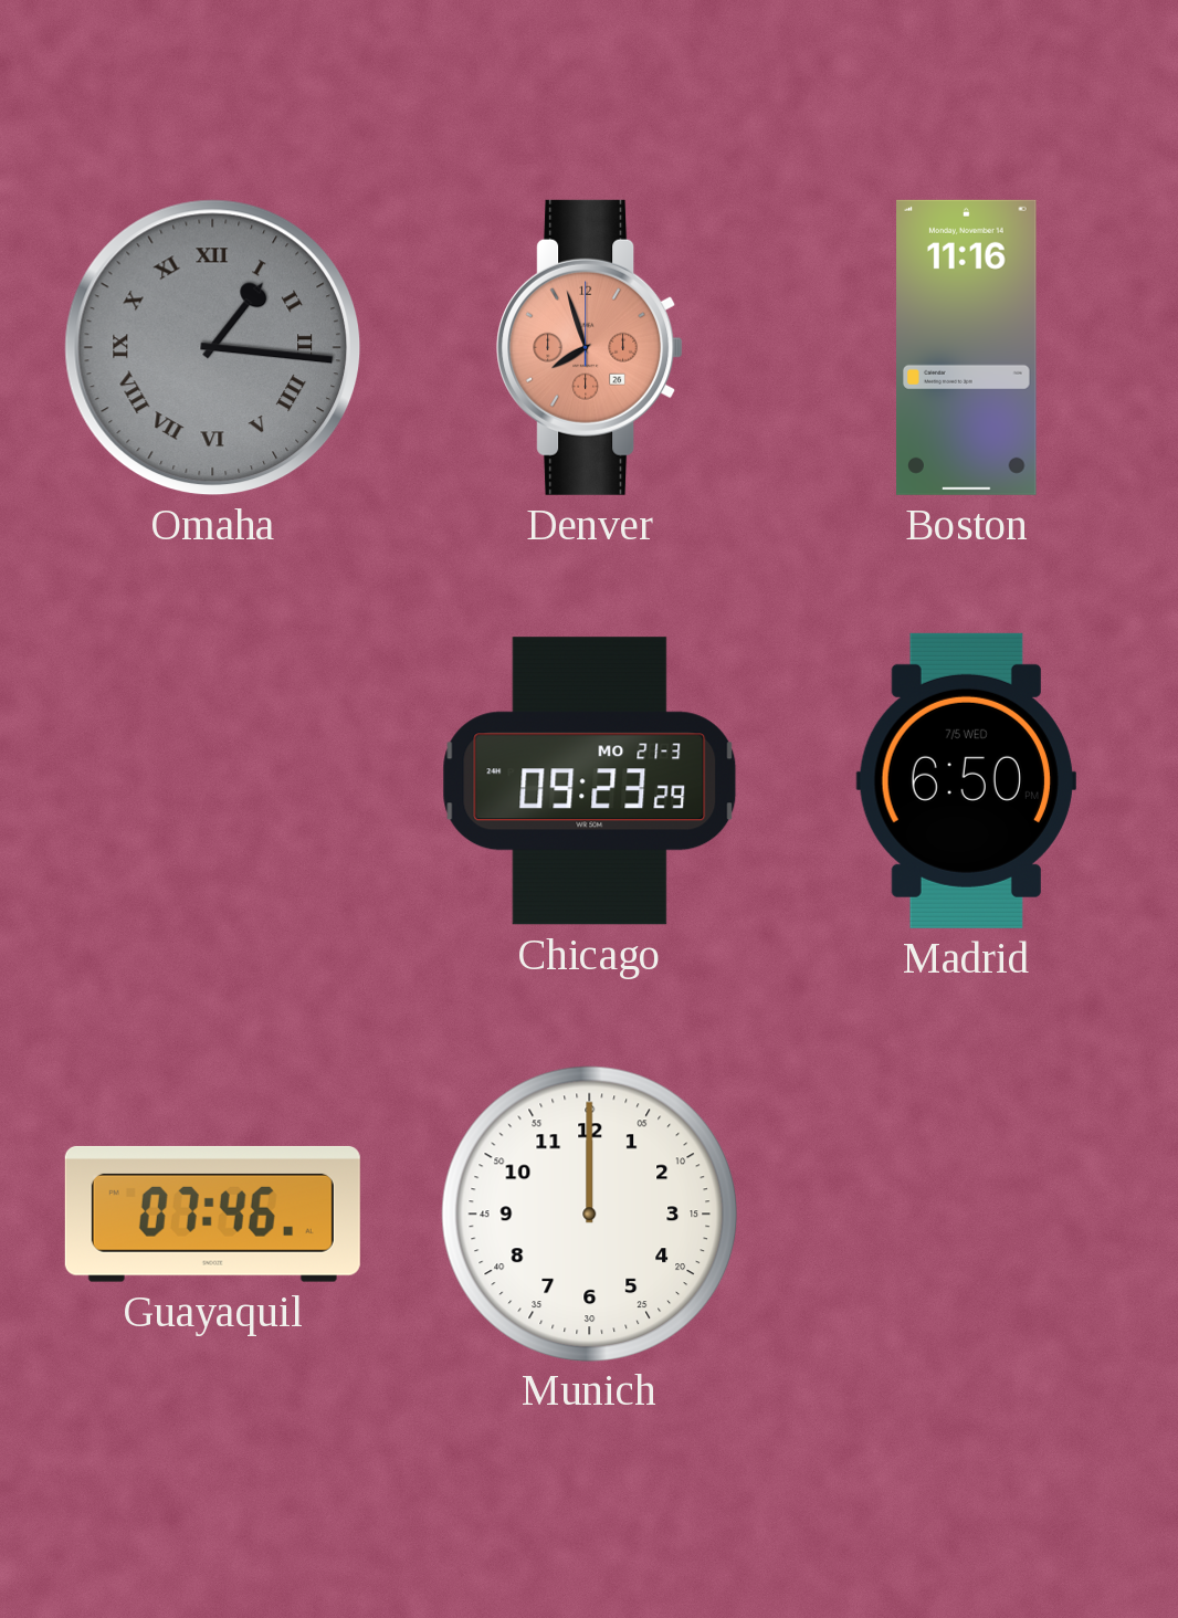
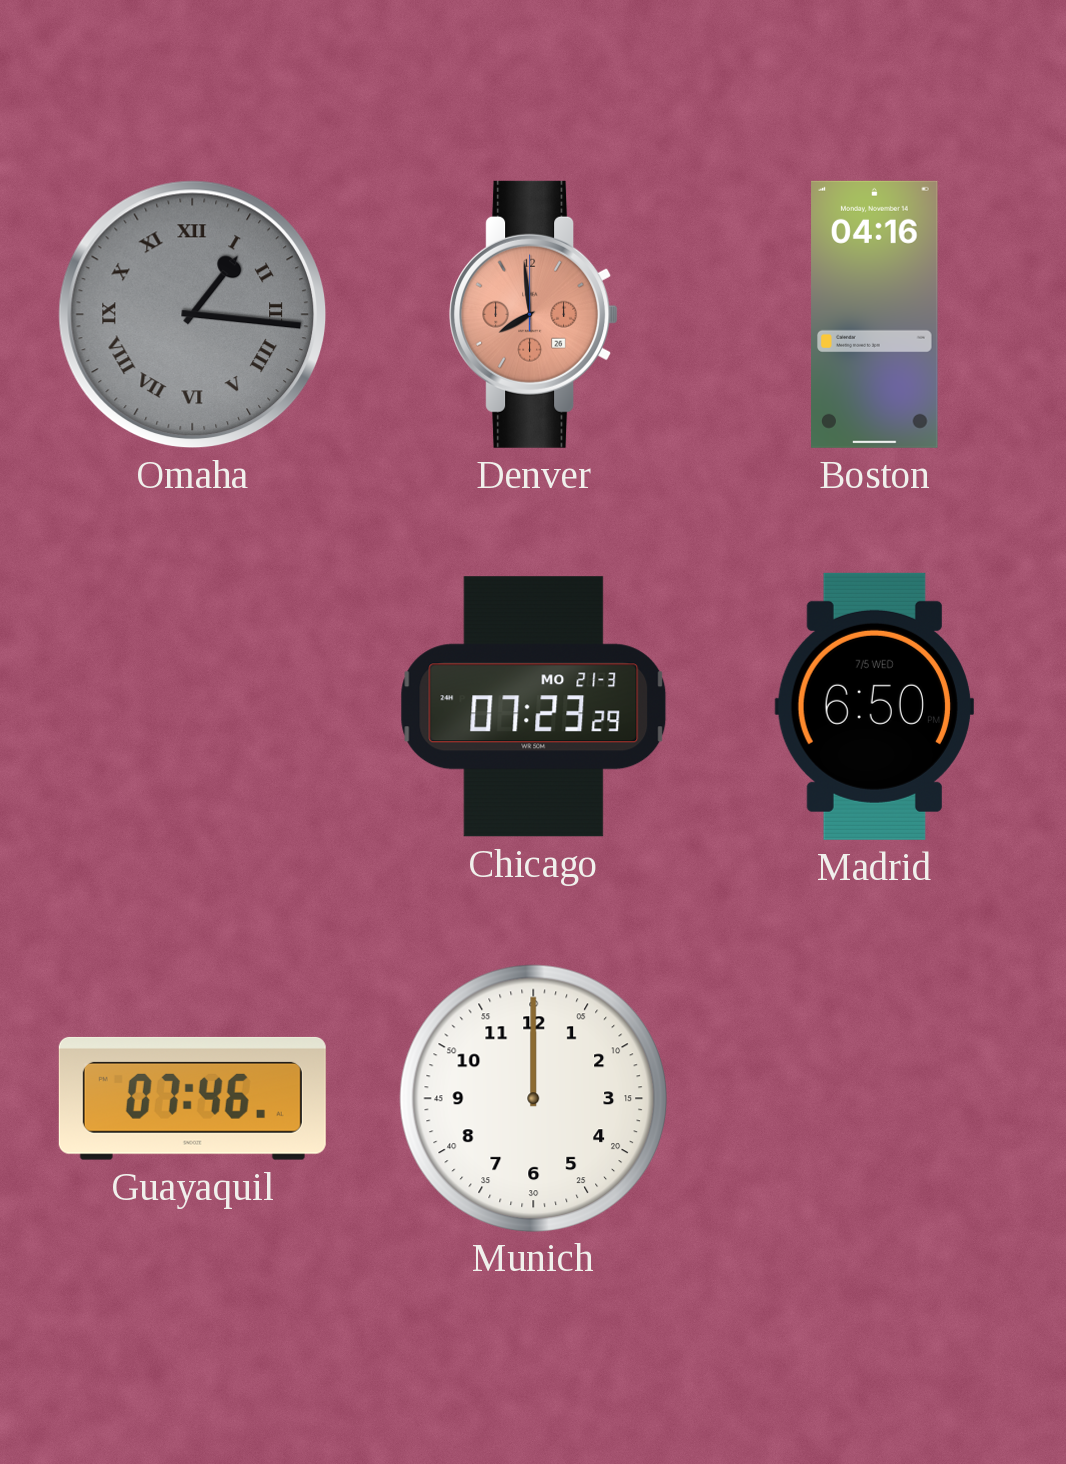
Denver: 7:57 -> 7:59 (534, 314)
Boston: 11:16 -> 04:16 (875, 314)
Chicago: 09:23 -> 07:23 (534, 707)
